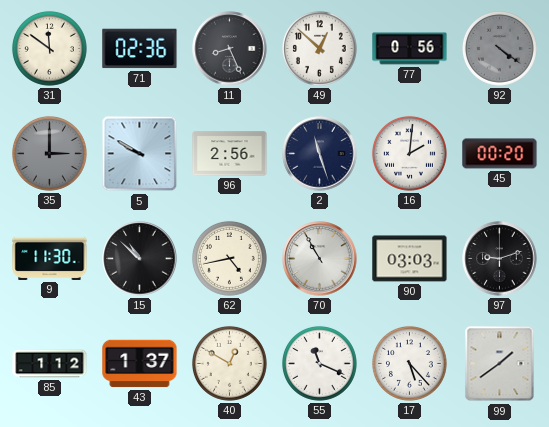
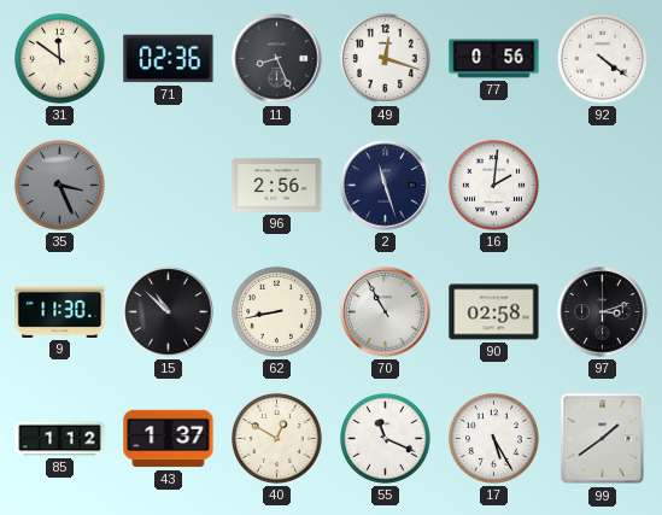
49: 12:52 -> 12:18 (385, 58)
92 dial: grey -> white (602, 58)
35: 3:00 -> 3:26 (59, 185)
5: 9:50 -> none (140, 154)
45: 00:20 -> none (500, 154)
62: 4:43 -> 8:43 (276, 311)
90: 03:03 -> 02:58 (494, 312)
97: 9:12 -> 3:12 (603, 312)
17: 5:23 -> 5:25 (493, 438)
